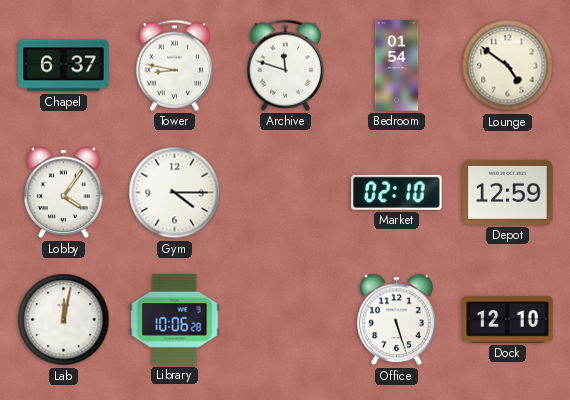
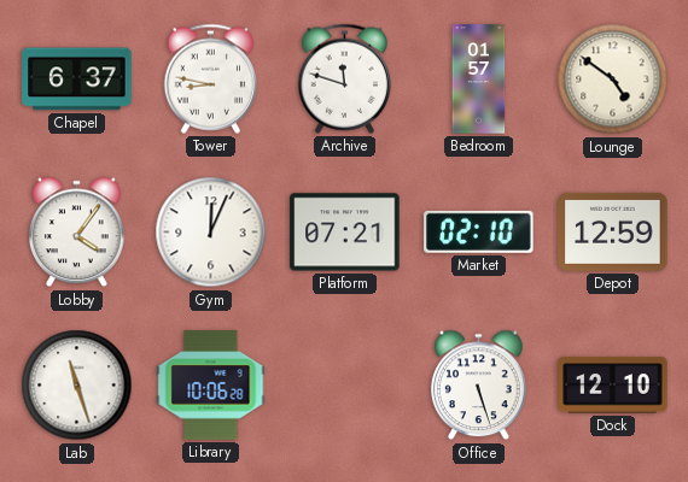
Bedroom: 01:54 -> 01:57 (479, 80)
Gym: 4:15 -> 12:04 (211, 233)
Platform: none -> 07:21 (345, 233)
Lab: 12:02 -> 11:27 (77, 386)
